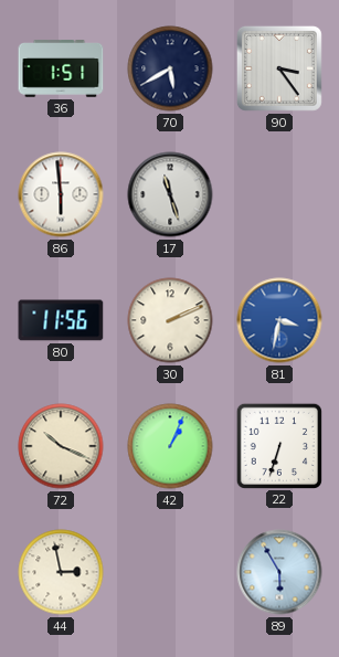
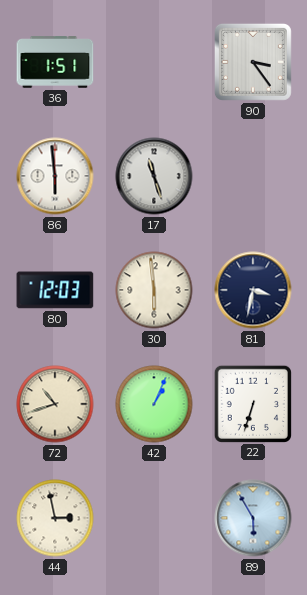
70: 5:40 -> none (170, 68)
80: 11:56 -> 12:03 (55, 290)
30: 2:11 -> 5:59 (154, 290)
81 dial: blue -> navy (253, 290)
72: 10:19 -> 10:42 (55, 404)
